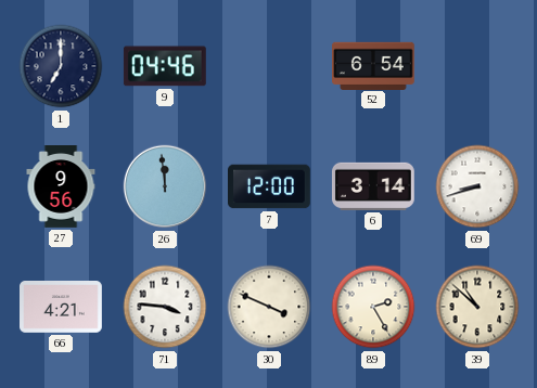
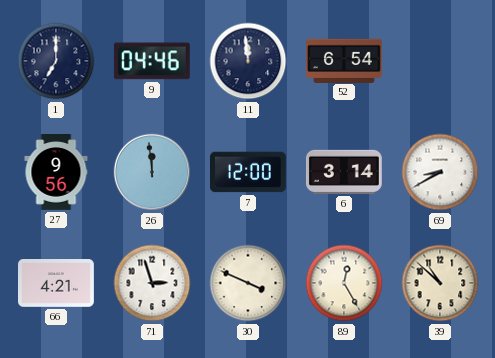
11: none -> 11:59 (248, 61)
69: 8:42 -> 8:40 (440, 172)
71: 3:46 -> 2:57 (152, 283)
89: 2:25 -> 12:25 (344, 283)
